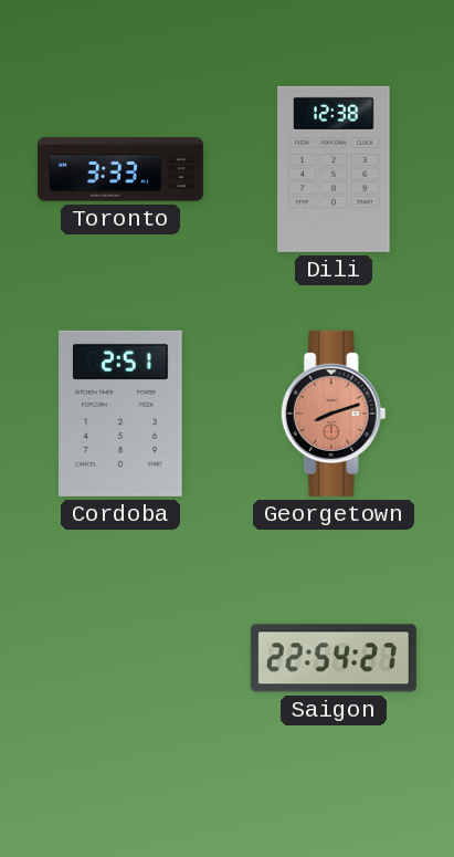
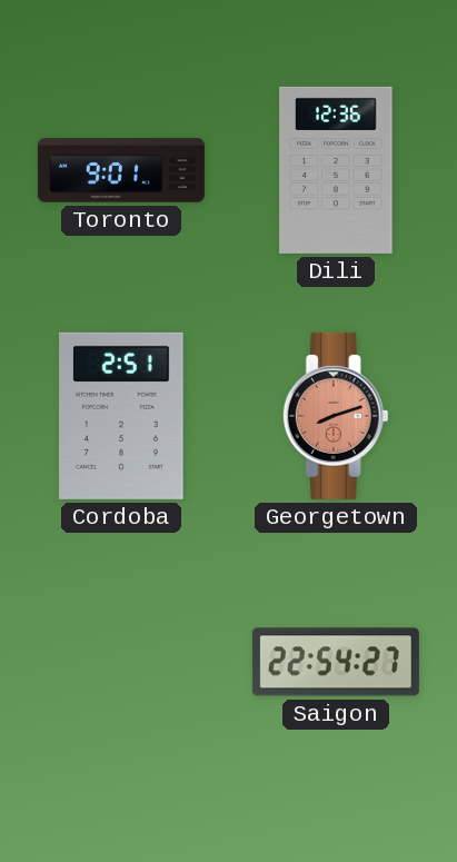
Toronto: 3:33 -> 9:01 (121, 170)
Dili: 12:38 -> 12:36 (336, 170)
